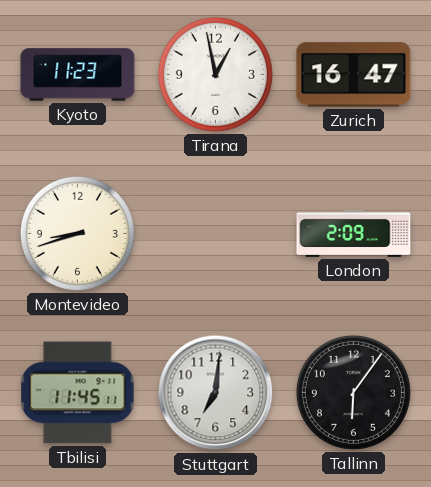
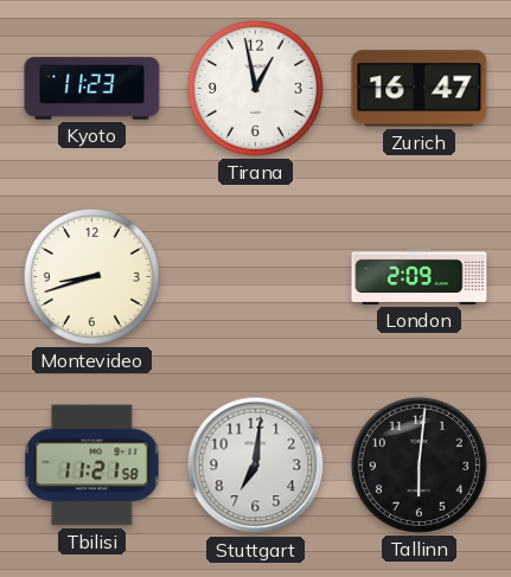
Tbilisi: 11:45 -> 11:21 (92, 466)
Tallinn: 6:06 -> 6:01 (419, 464)
